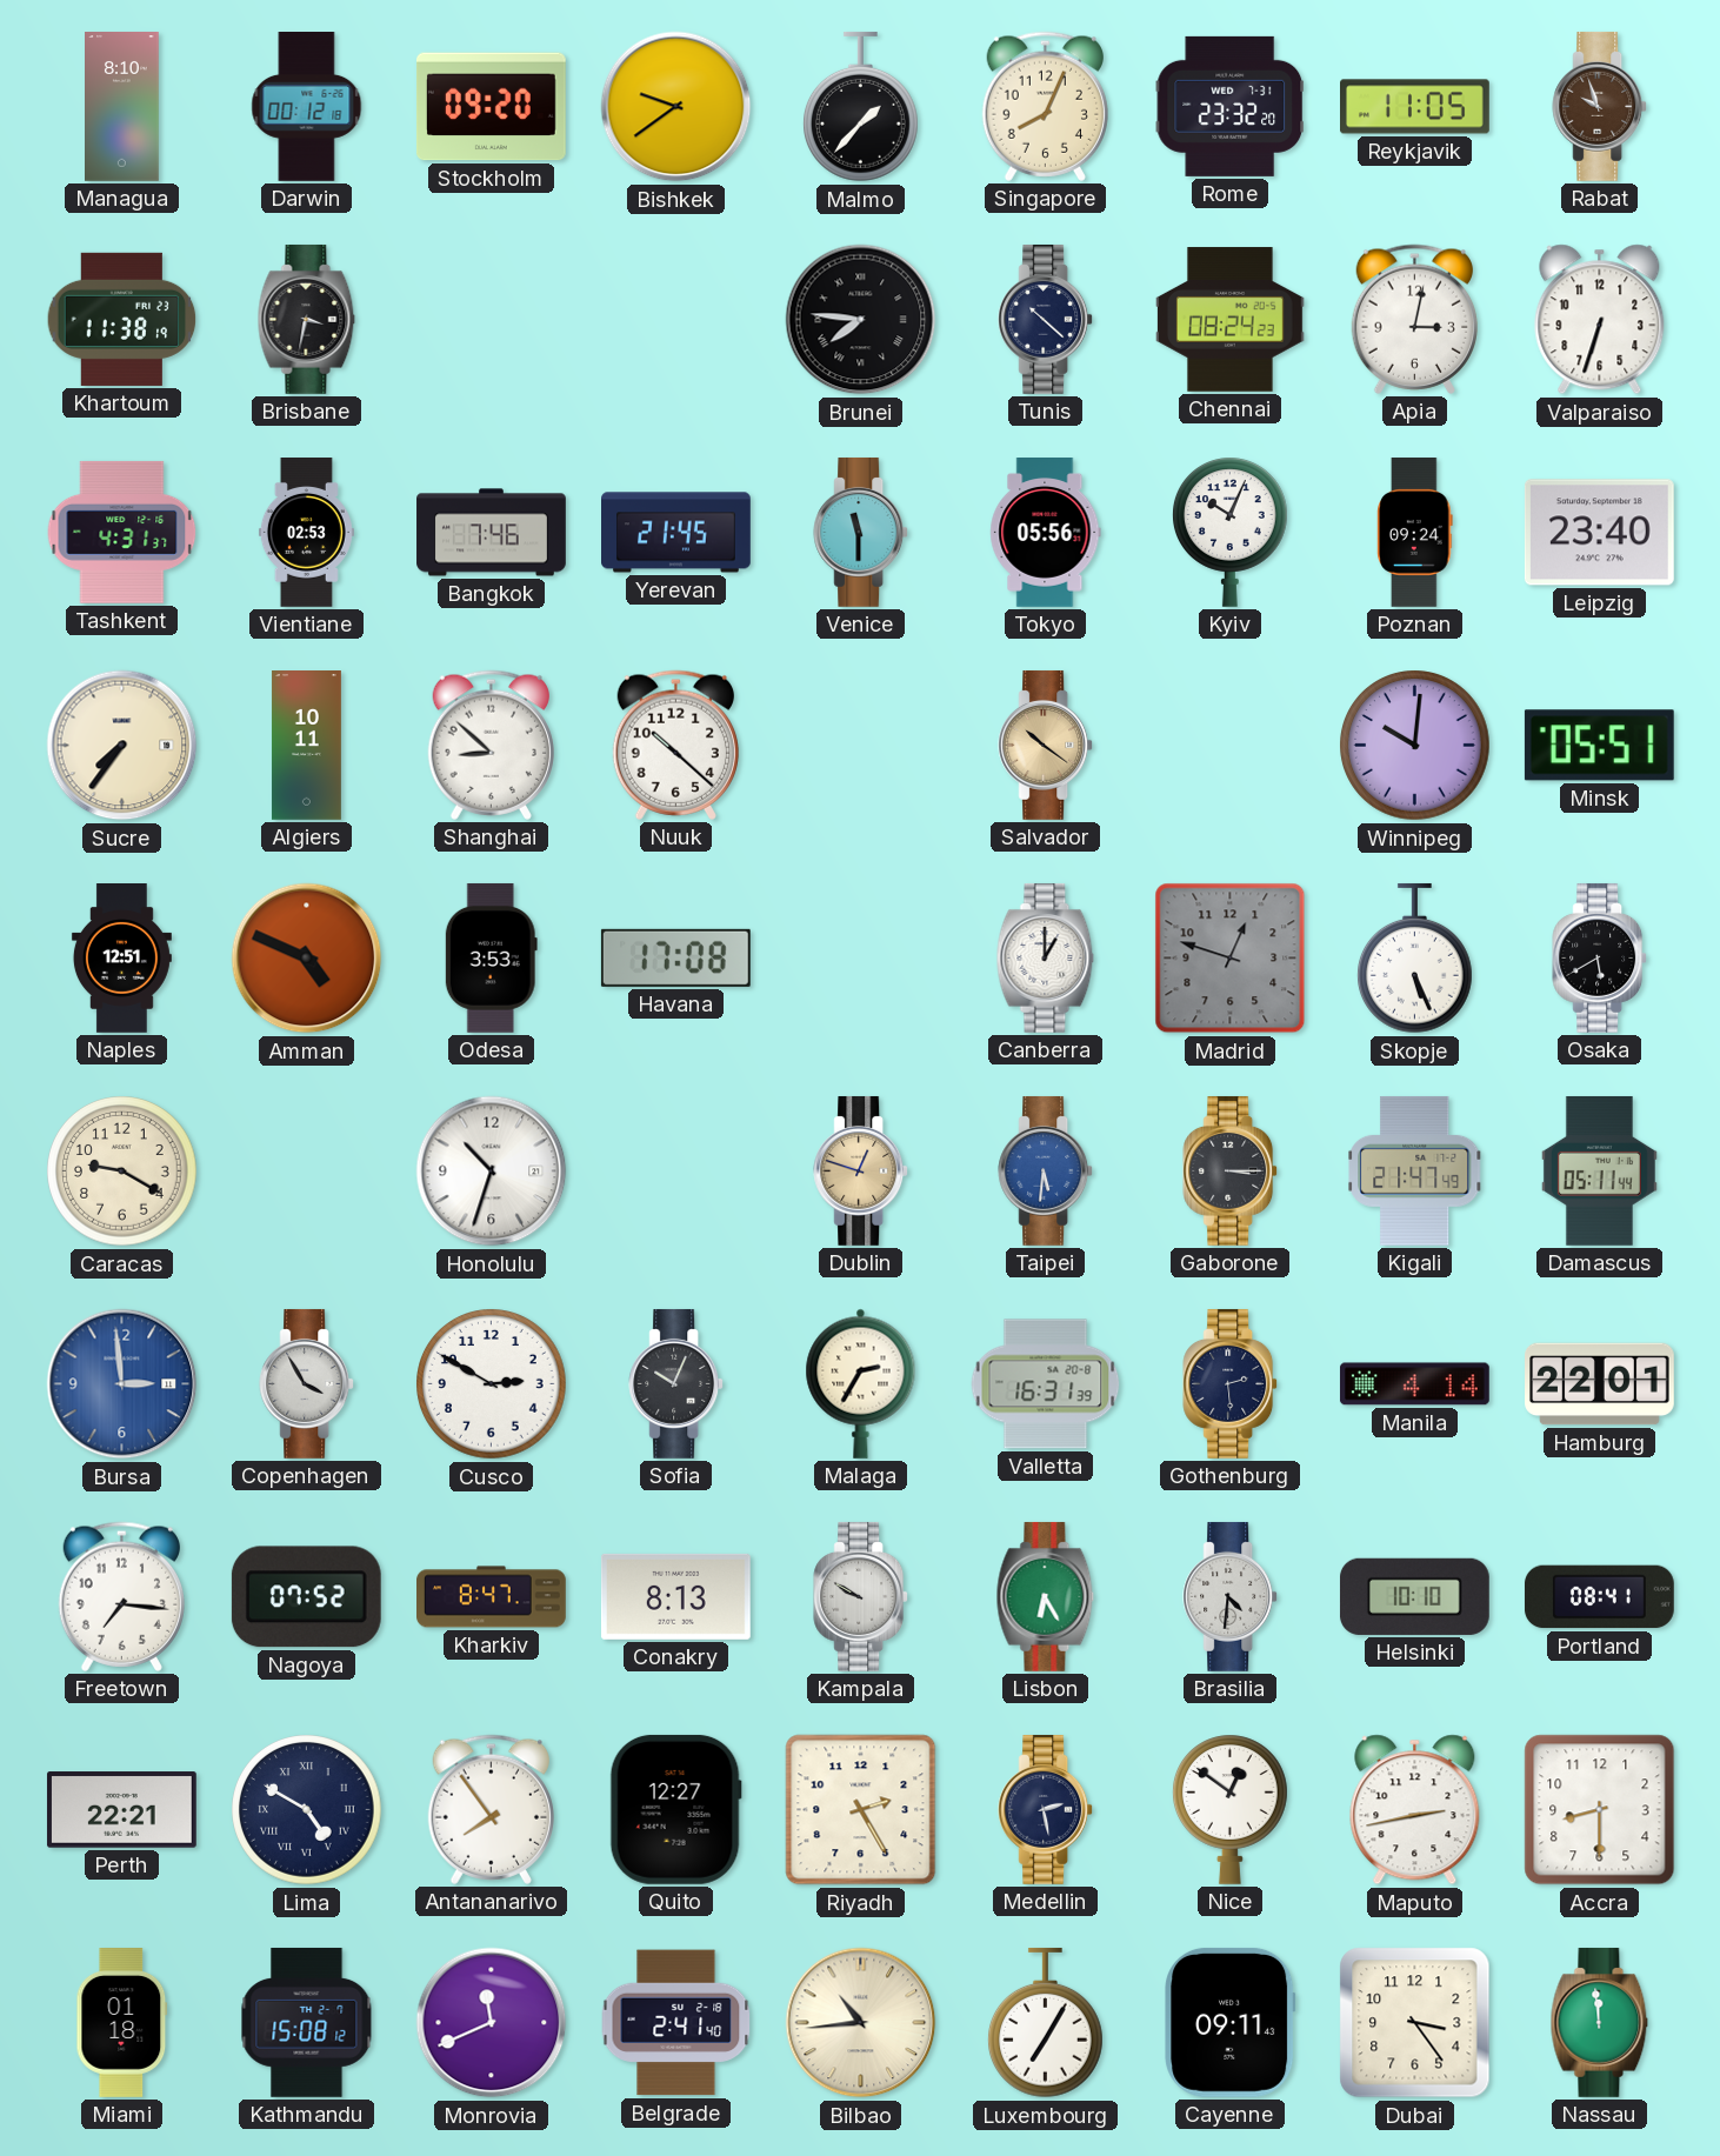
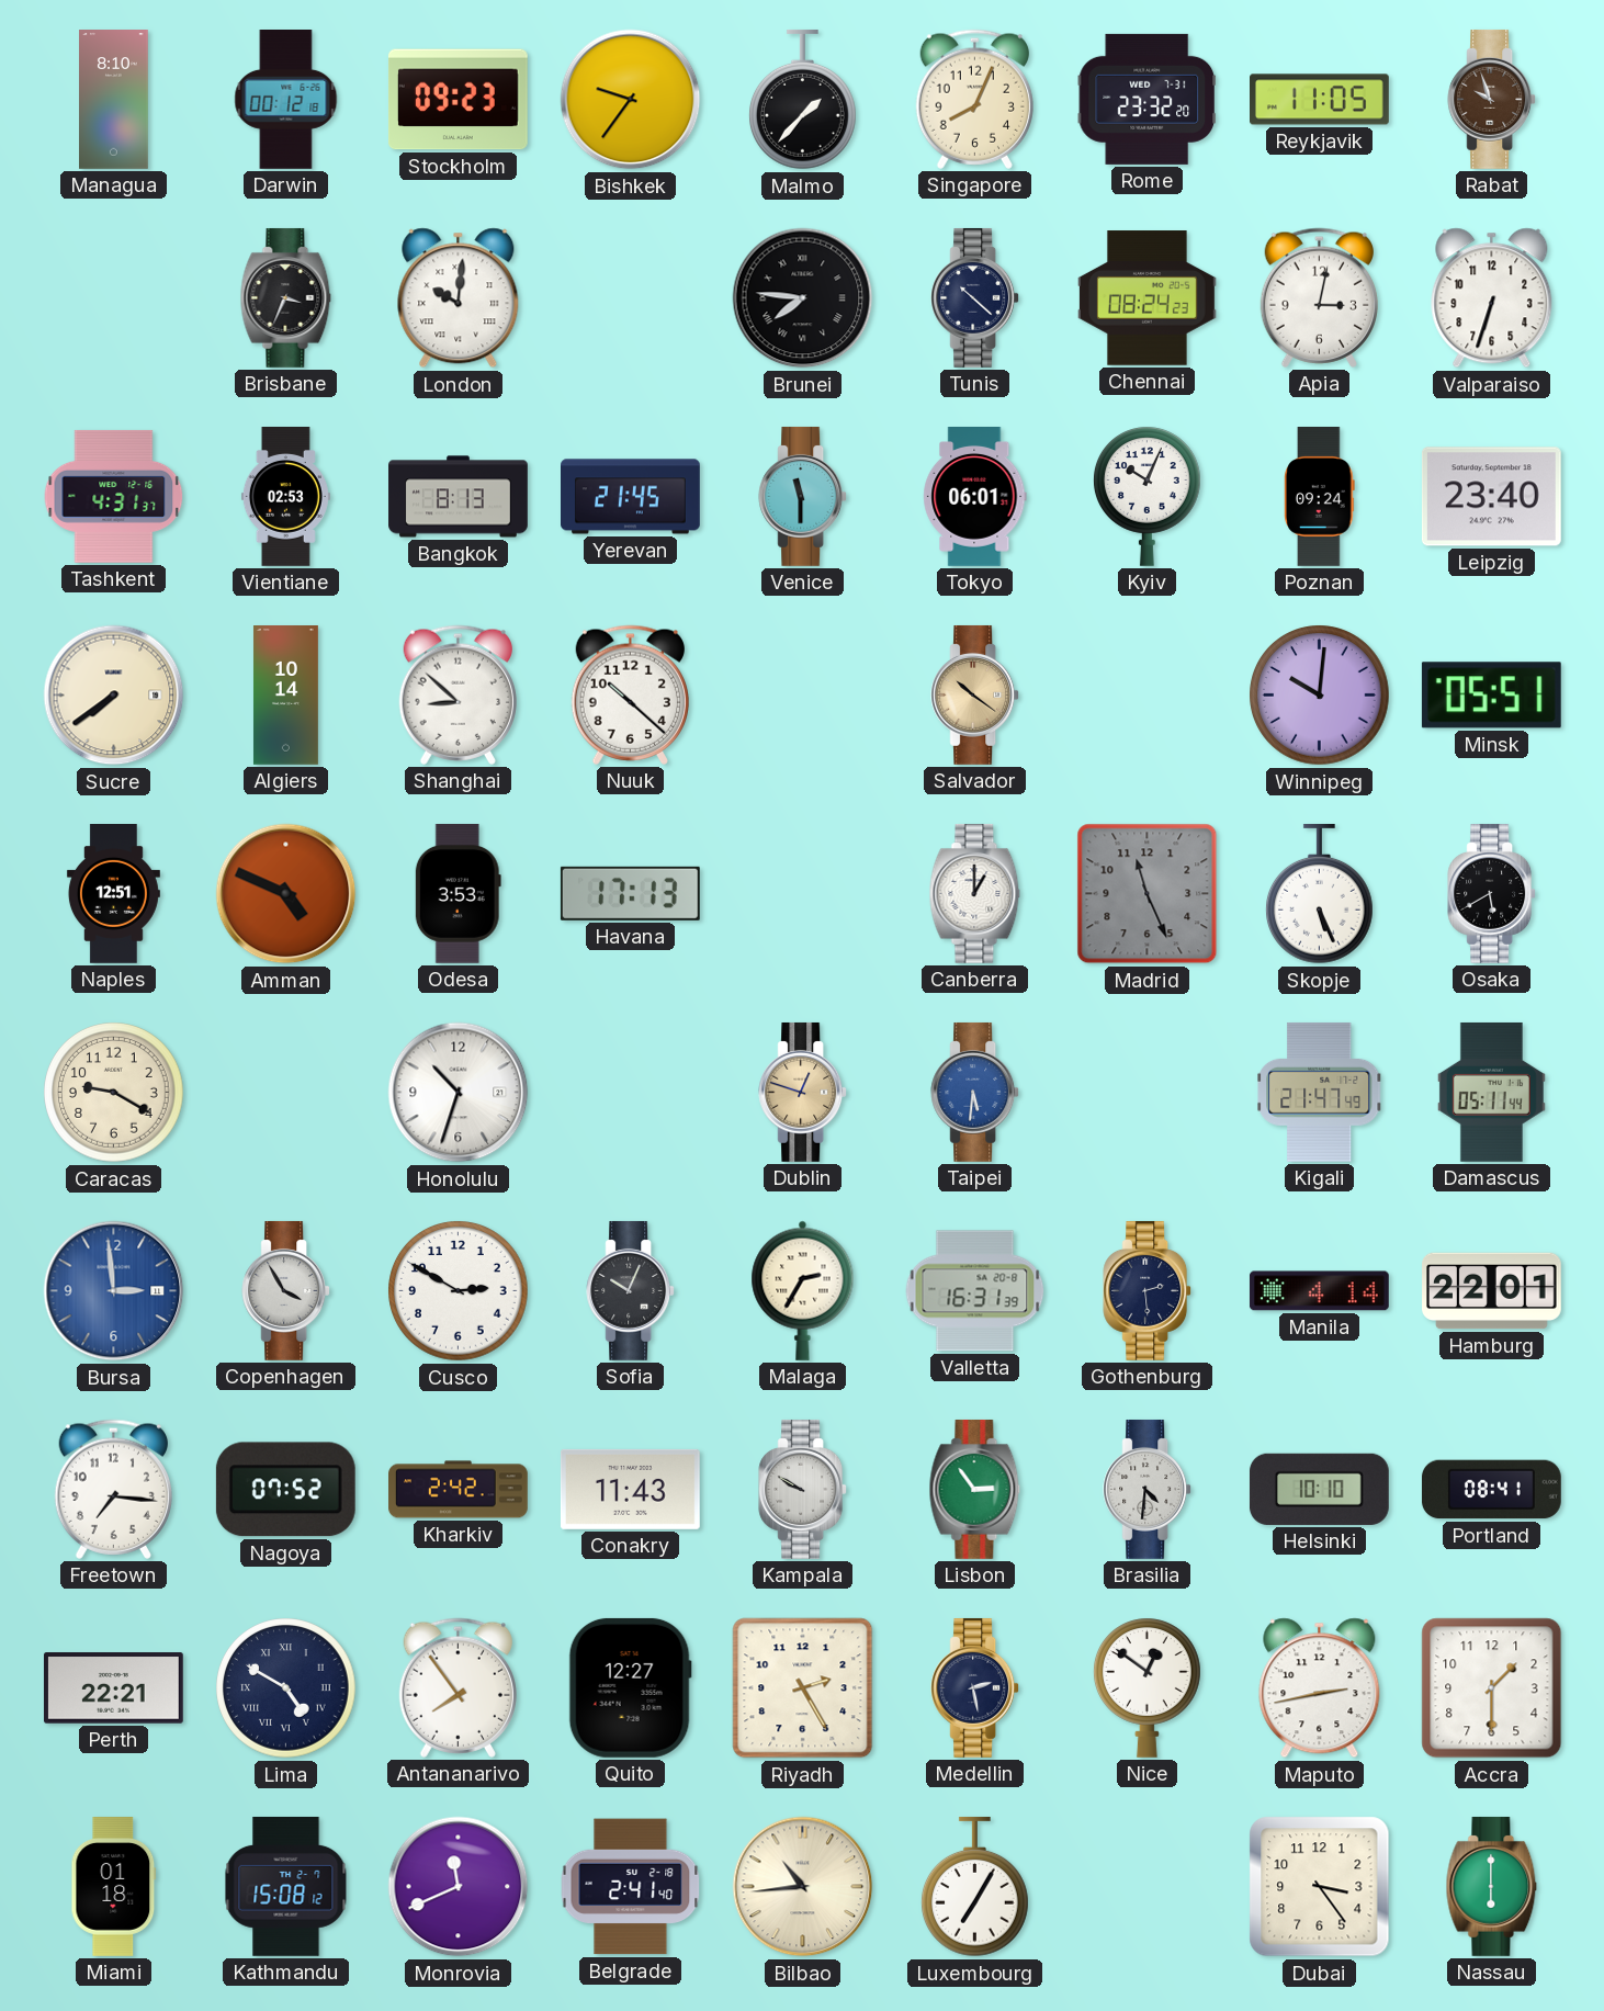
Stockholm: 09:20 -> 09:23 (458, 100)
Bishkek: 9:39 -> 9:36 (631, 100)
Khartoum: 11:38 -> none (122, 319)
Brisbane: 3:32 -> 3:34 (286, 298)
London: none -> 10:01 (459, 298)
Bangkok: 7:46 -> 8:13 (459, 497)
Tokyo: 05:56 -> 06:01 (975, 497)
Sucre: 7:36 -> 7:39 (114, 696)
Algiers: 10:11 -> 10:14 (285, 696)
Havana: 17:08 -> 17:13 (630, 893)
Madrid: 12:48 -> 11:26 (1148, 894)
Gaborone: 3:15 -> none (1231, 1172)
Kharkiv: 8:47 -> 2:42 (459, 1490)
Conakry: 8:13 -> 11:43 (630, 1489)
Lisbon: 6:25 -> 2:54 (975, 1490)
Accra: 8:30 -> 1:30 (1492, 1688)
Cayenne: 09:11 -> none (1231, 2022)
Nassau: 11:59 -> 6:00 (1492, 1887)
